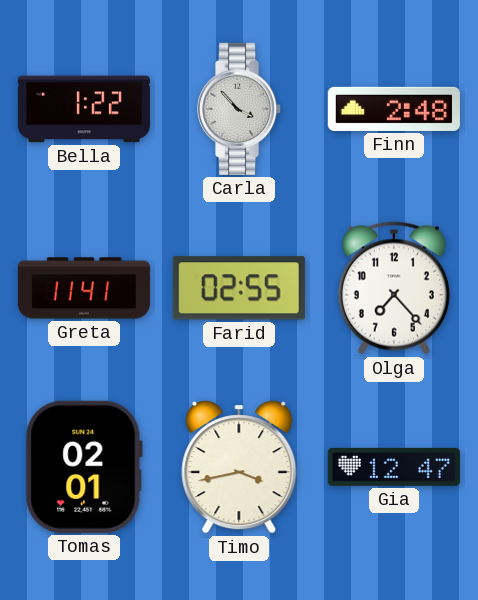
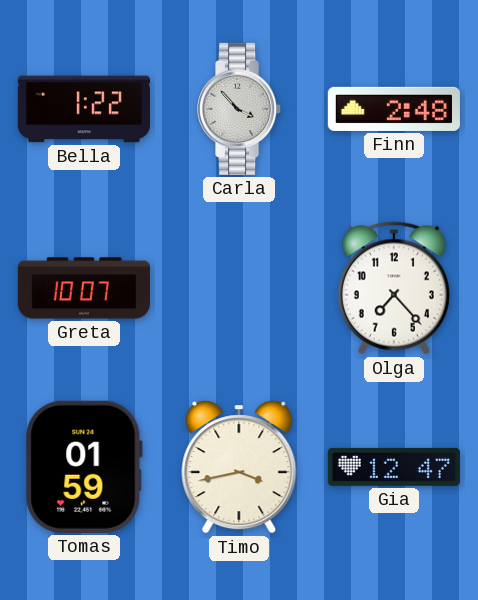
Greta: 11:41 -> 10:07 (84, 288)
Farid: 02:55 -> none (239, 288)
Tomas: 02:01 -> 01:59 (84, 467)
